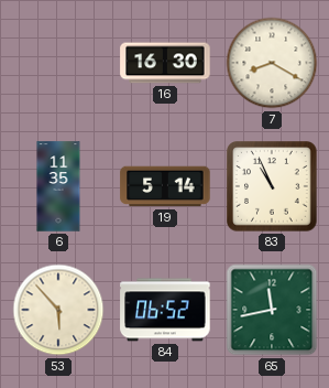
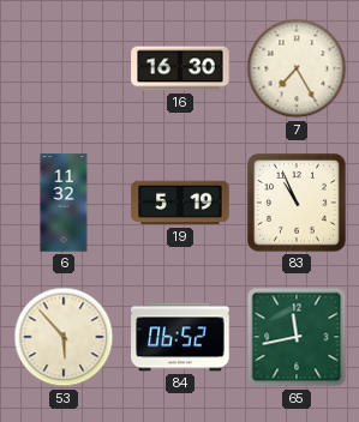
7: 8:20 -> 7:25 (297, 68)
6: 11:35 -> 11:32 (64, 203)
19: 5:14 -> 5:19 (180, 203)
